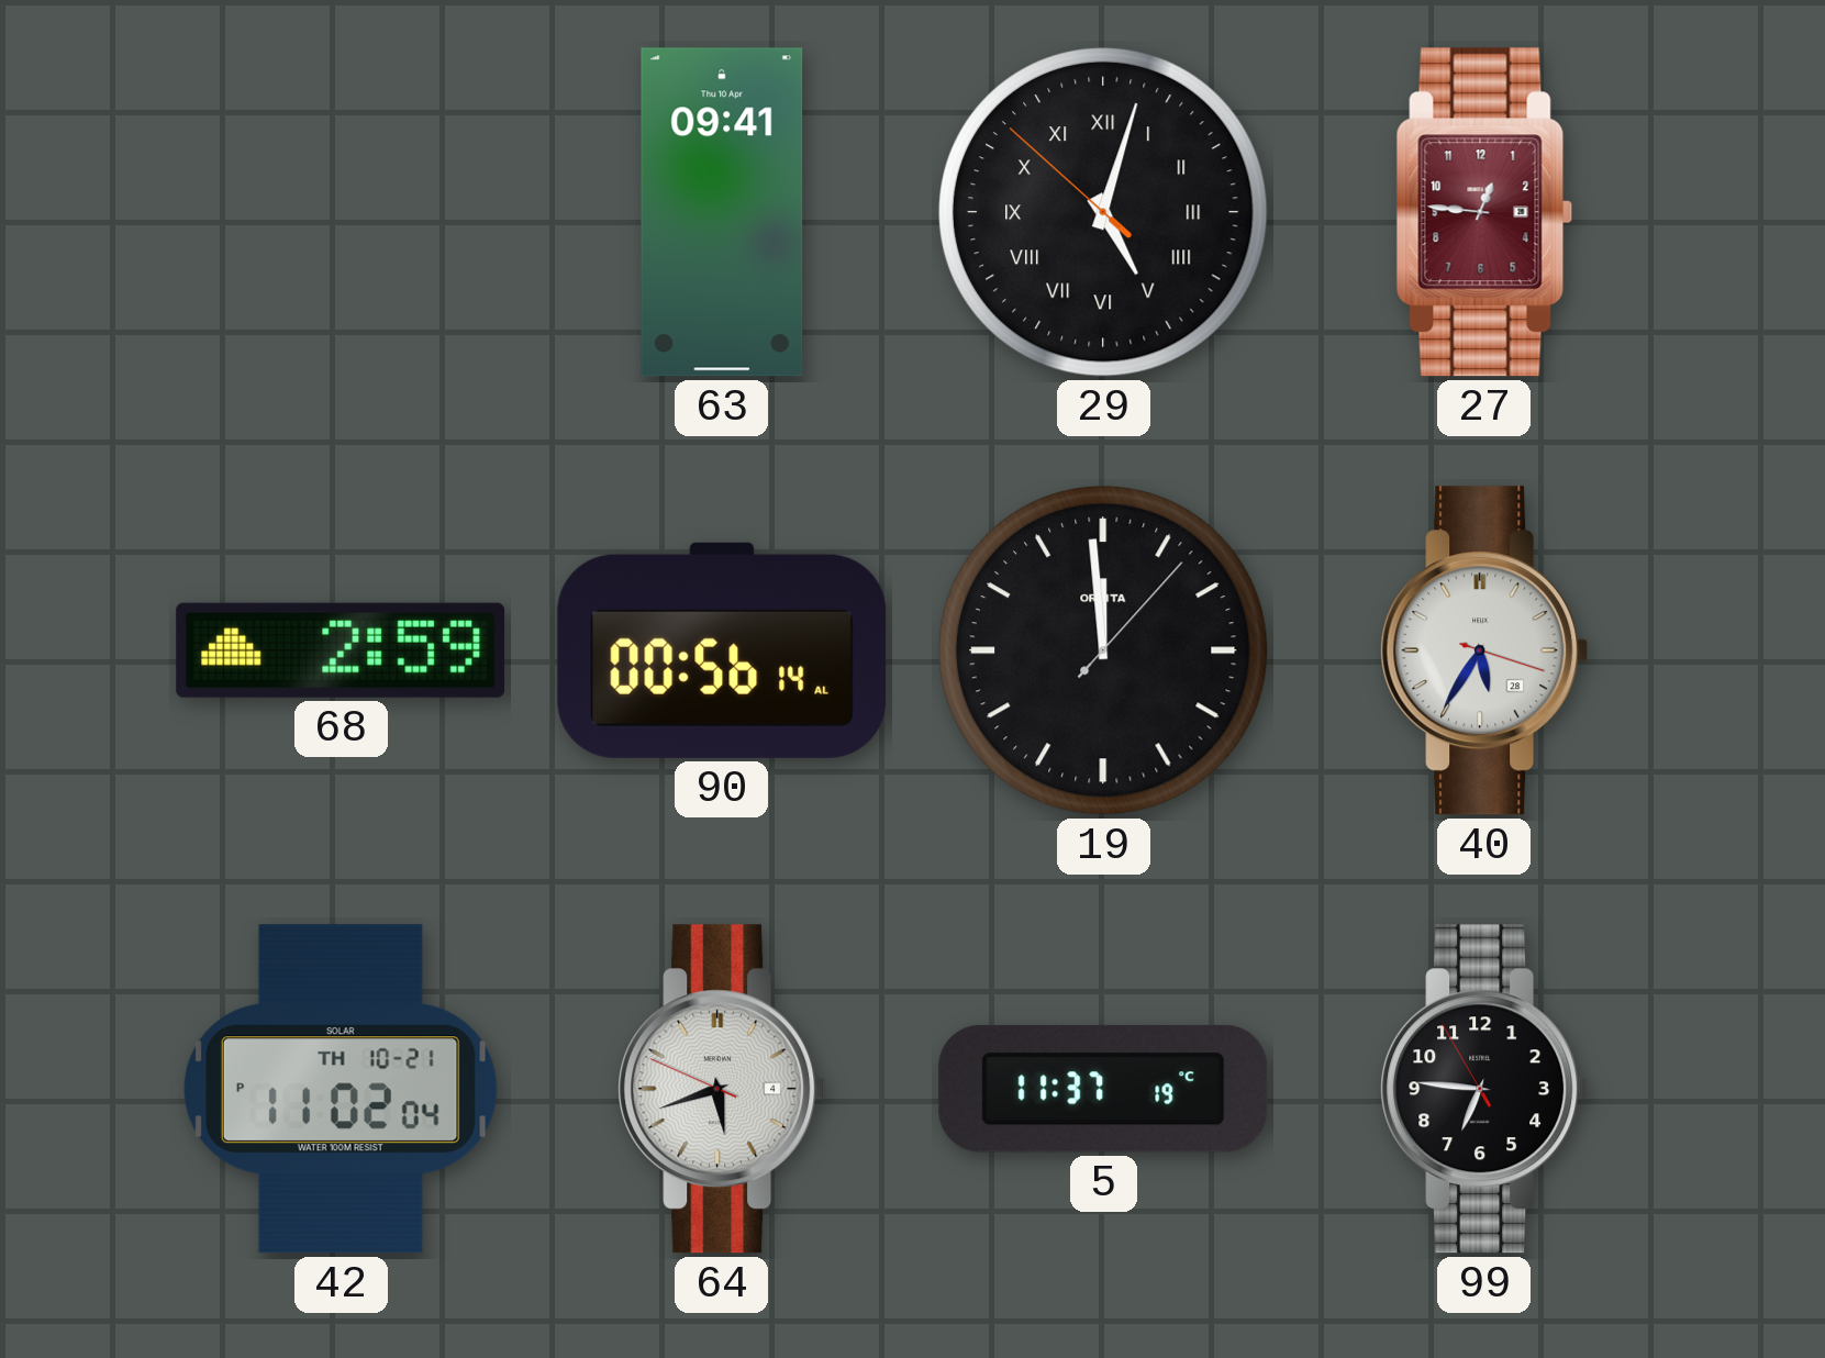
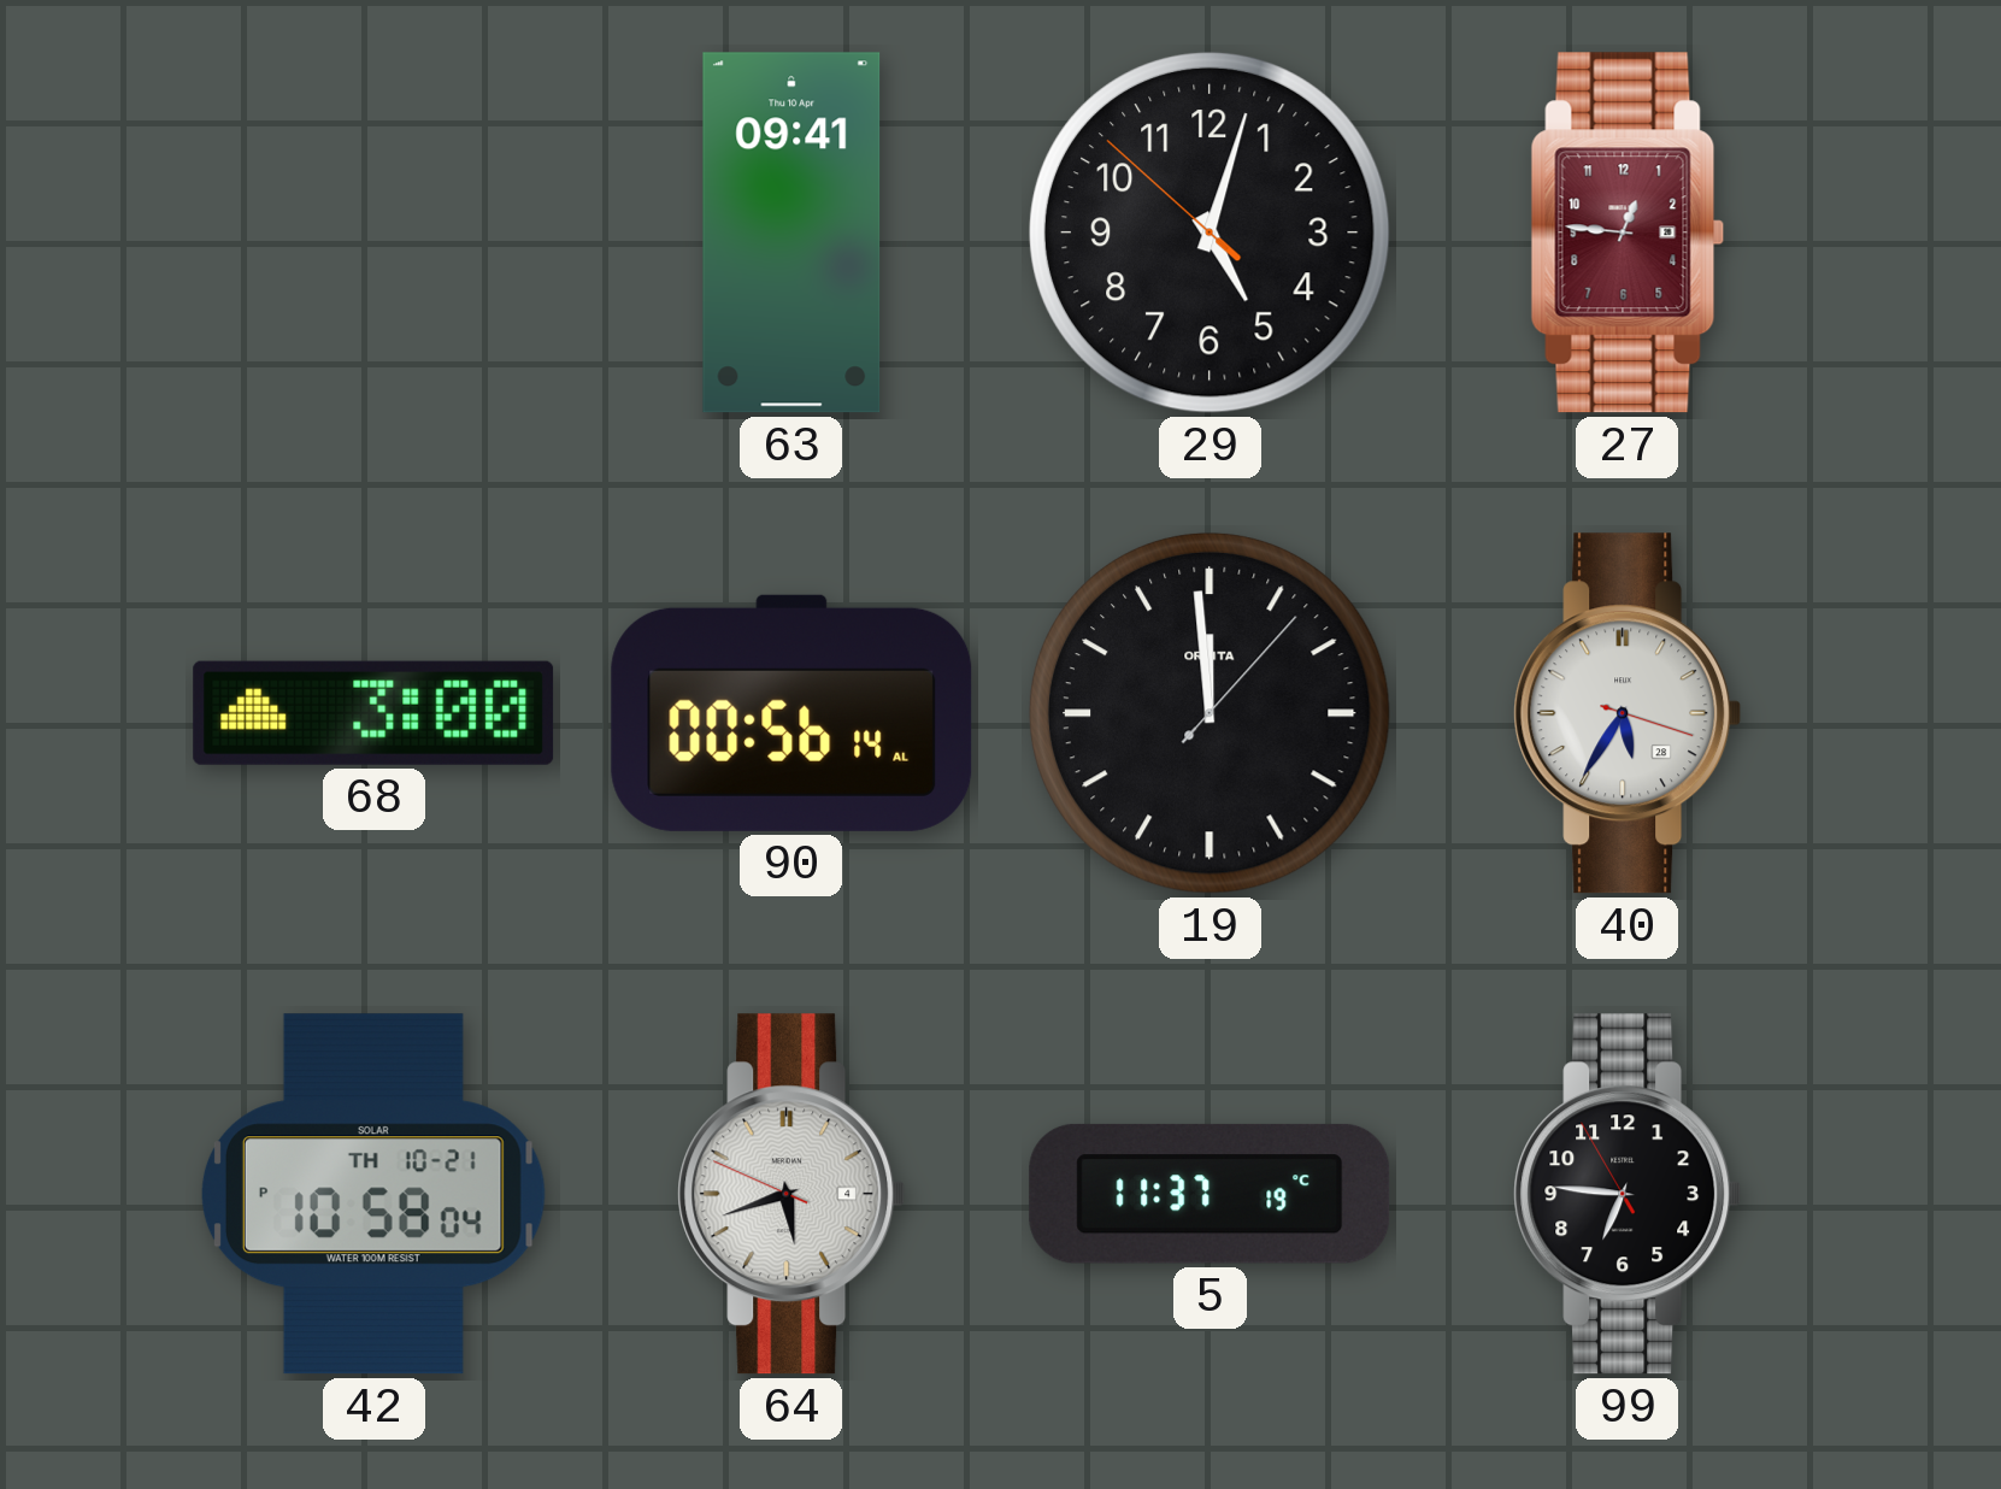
29 numerals: Roman -> Arabic (1210, 233)
68: 2:59 -> 3:00 (373, 713)
42: 11:02 -> 10:58 (373, 1194)
